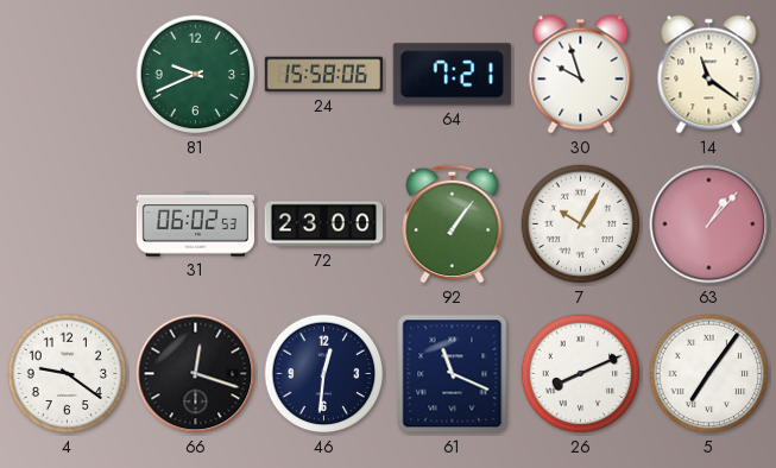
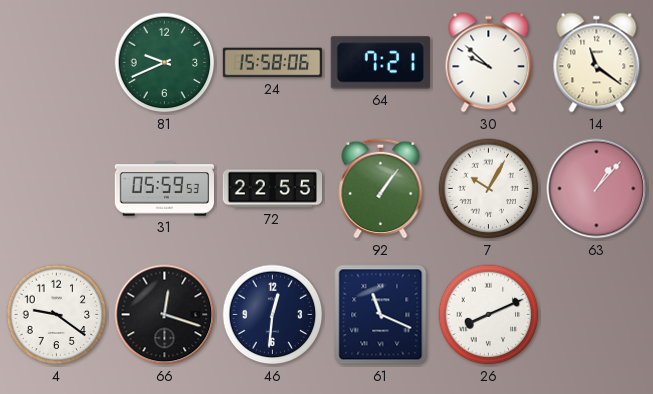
30: 9:57 -> 9:52 (489, 63)
31: 06:02 -> 05:59 (164, 189)
72: 23:00 -> 22:55 (272, 189)
5: 7:06 -> none (709, 374)
